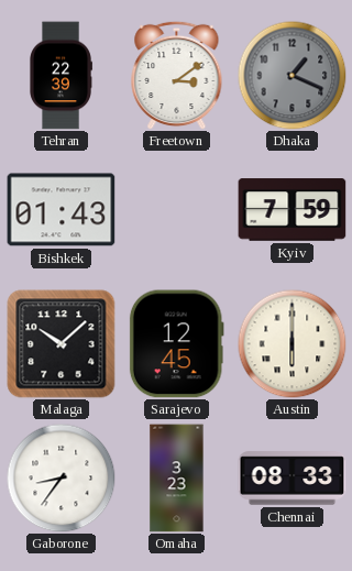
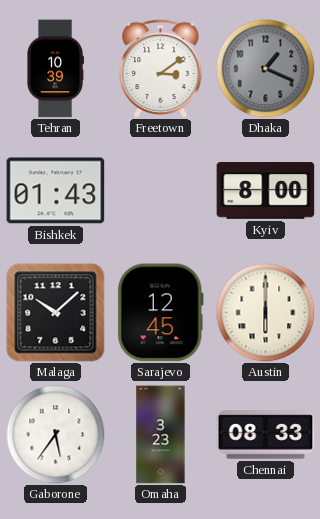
Tehran: 22:39 -> 10:39 (56, 69)
Kyiv: 7:59 -> 8:00 (266, 191)
Gaborone: 8:36 -> 5:36 (56, 435)
